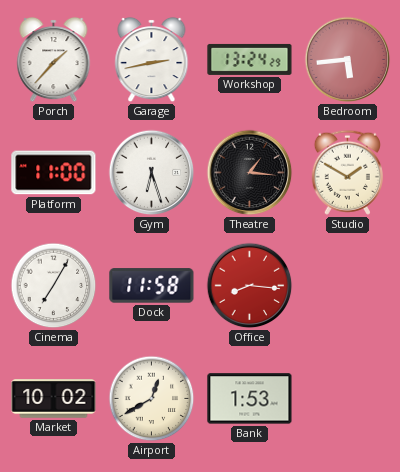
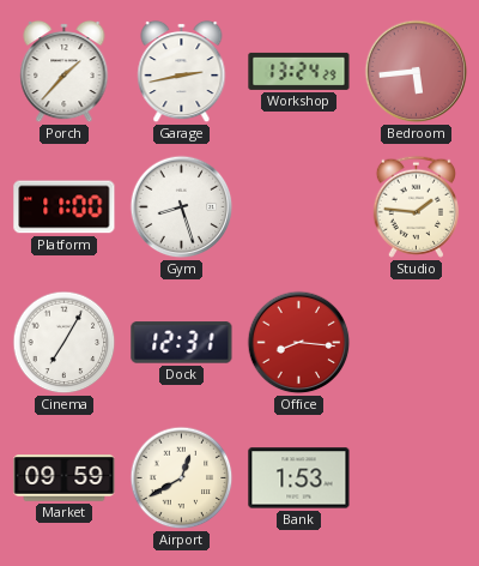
Gym: 6:27 -> 8:27 (182, 207)
Theatre: 1:16 -> none (250, 173)
Studio: 1:50 -> 1:46 (416, 206)
Dock: 11:58 -> 12:31 (182, 343)
Market: 10:02 -> 09:59 (65, 478)
